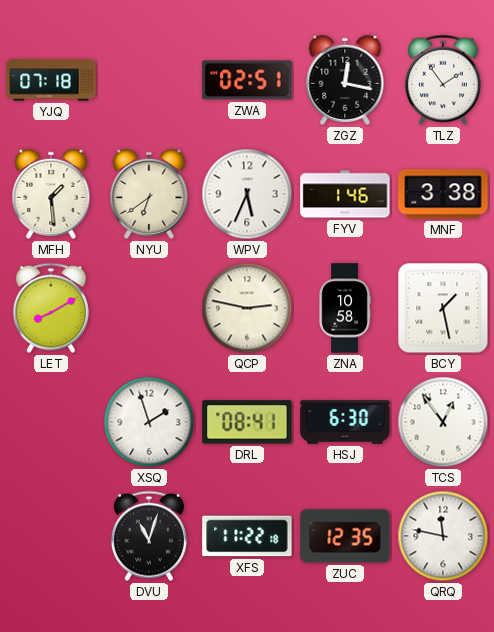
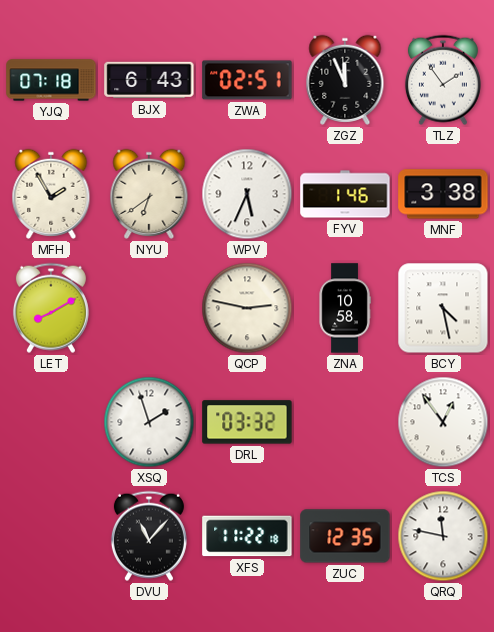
BJX: none -> 6:43 (149, 80)
ZGZ: 12:17 -> 11:56 (345, 80)
MFH: 1:29 -> 1:55 (51, 194)
BCY: 1:28 -> 4:28 (443, 308)
DRL: 08:41 -> 03:32 (247, 422)
HSJ: 6:30 -> none (345, 422)
DVU: 11:03 -> 11:07 (149, 536)
